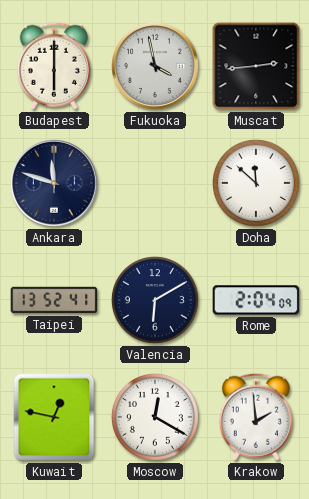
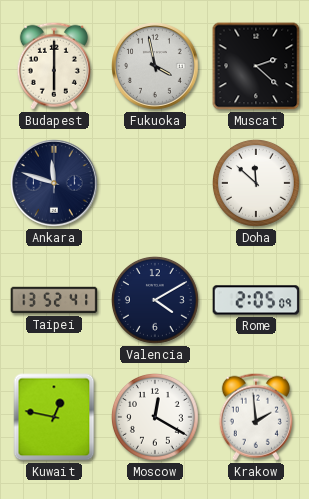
Muscat: 2:44 -> 2:22 (256, 66)
Valencia: 6:10 -> 4:10 (155, 300)
Rome: 2:04 -> 2:05 (256, 300)
